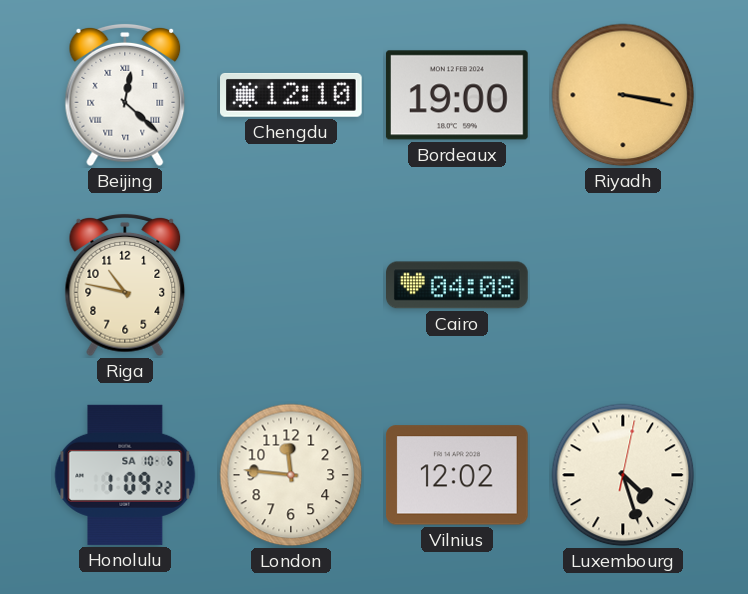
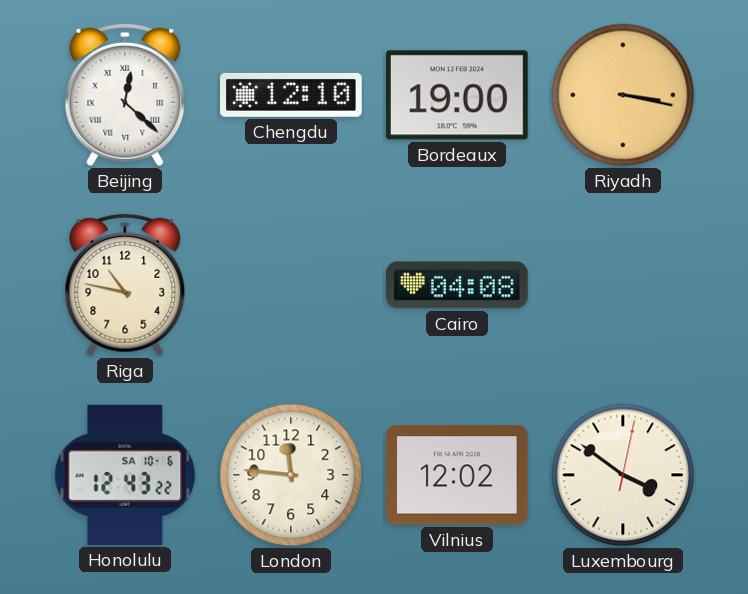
Honolulu: 1:09 -> 12:43 (125, 475)
Luxembourg: 4:27 -> 3:51 (623, 475)
